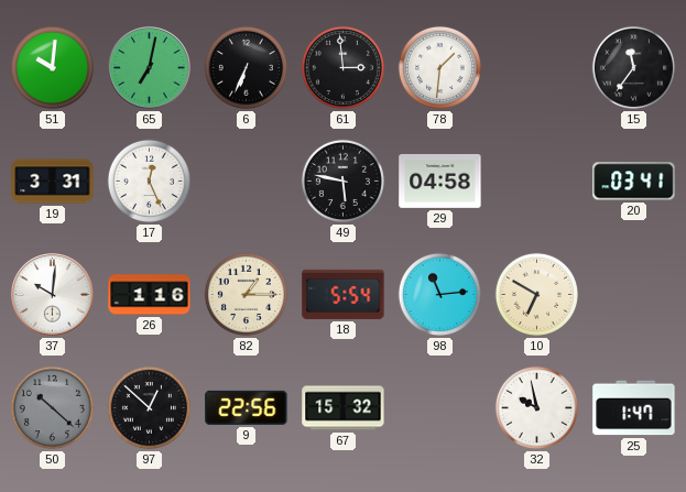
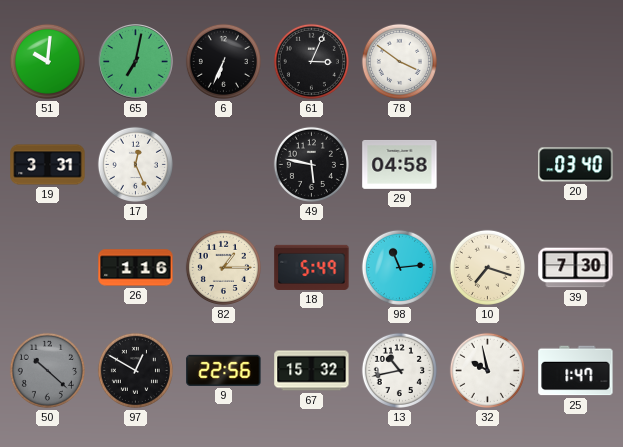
61: 2:59 -> 3:04 (311, 61)
78: 1:31 -> 3:51 (399, 61)
15: 11:36 -> none (633, 67)
20: 03:41 -> 03:40 (576, 165)
37: 10:01 -> none (53, 295)
18: 5:54 -> 5:49 (312, 267)
10: 6:50 -> 7:18 (487, 267)
39: none -> 7:30 (576, 268)
97: 12:52 -> 12:50 (135, 370)
13: none -> 10:43 (399, 370)
